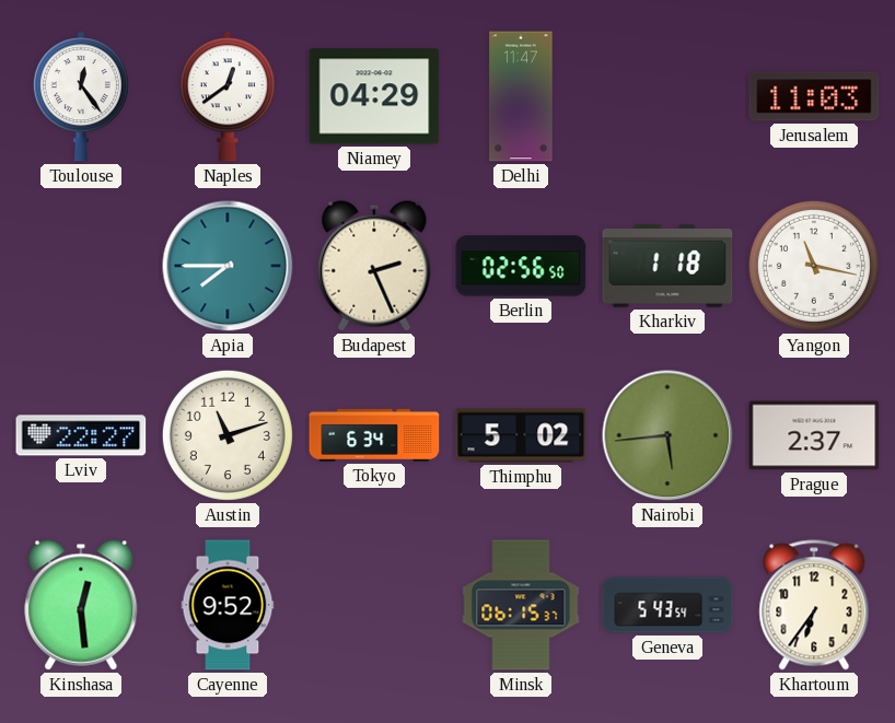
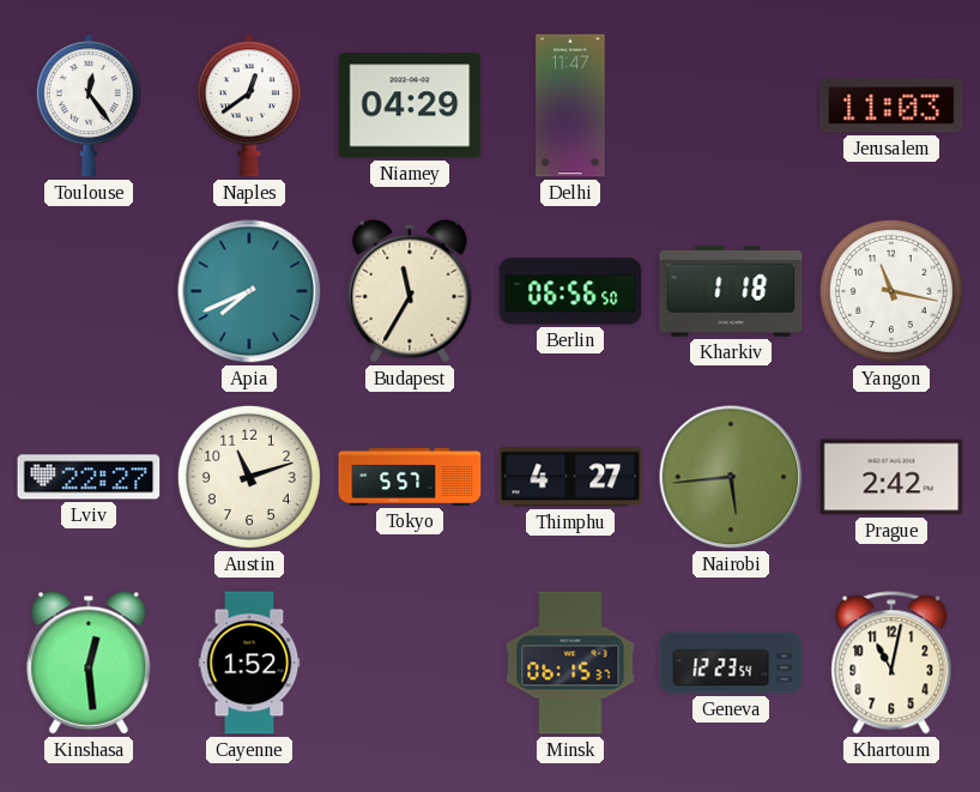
Apia: 7:45 -> 7:41 (249, 291)
Budapest: 2:26 -> 11:35 (410, 291)
Berlin: 02:56 -> 06:56 (570, 291)
Tokyo: 6:34 -> 5:57 (410, 477)
Thimphu: 5:02 -> 4:27 (570, 477)
Prague: 2:37 -> 2:42 (891, 477)
Cayenne: 9:52 -> 1:52 (249, 663)
Geneva: 5:43 -> 12:23 (731, 663)
Khartoum: 6:36 -> 11:02 (891, 663)
